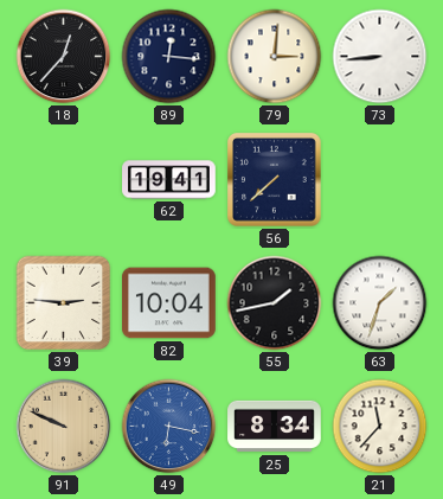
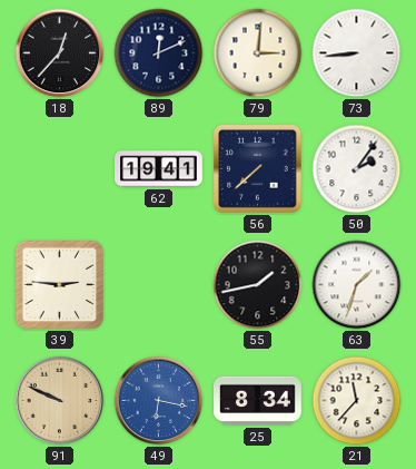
89: 12:16 -> 12:11 (159, 53)
50: none -> 2:06 (357, 169)
82: 10:04 -> none (169, 303)
